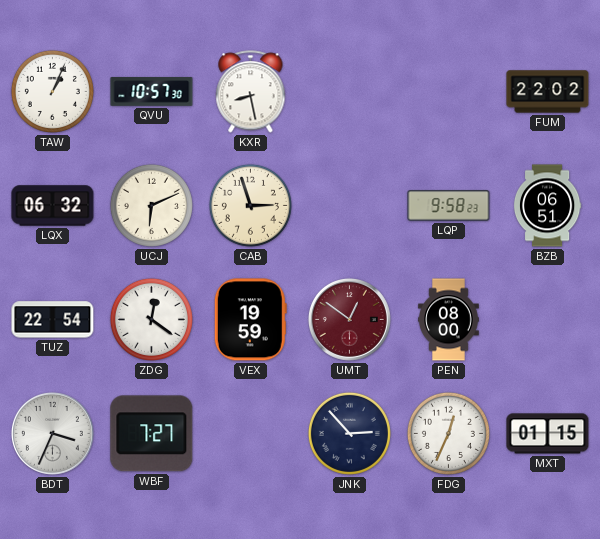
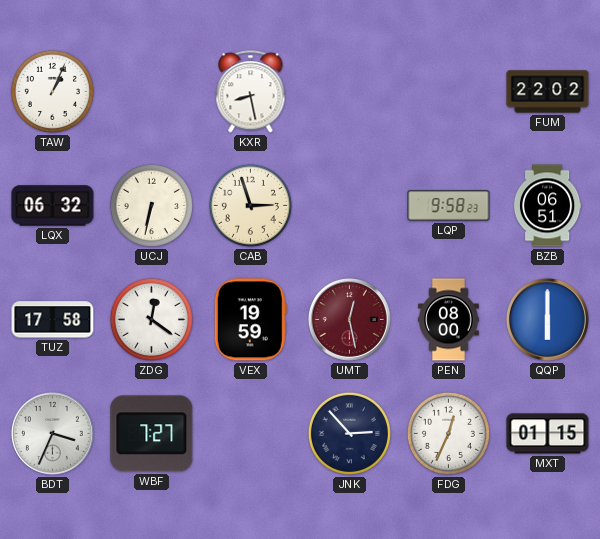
QVU: 10:57 -> none (152, 92)
UCJ: 6:11 -> 6:32 (151, 205)
TUZ: 22:54 -> 17:58 (53, 320)
UMT: 12:51 -> 12:28 (349, 319)
QQP: none -> 6:00 (547, 319)
